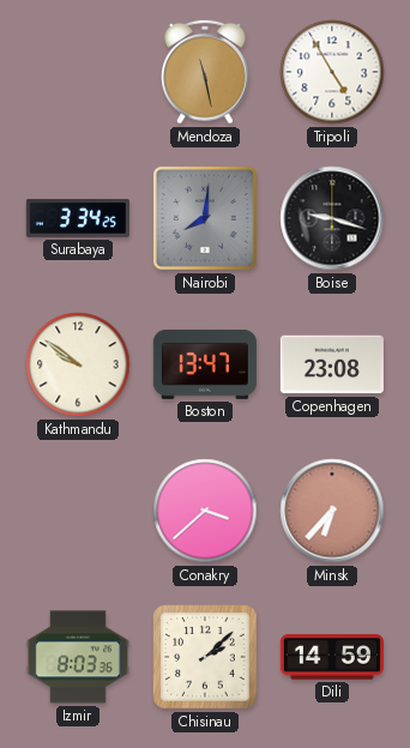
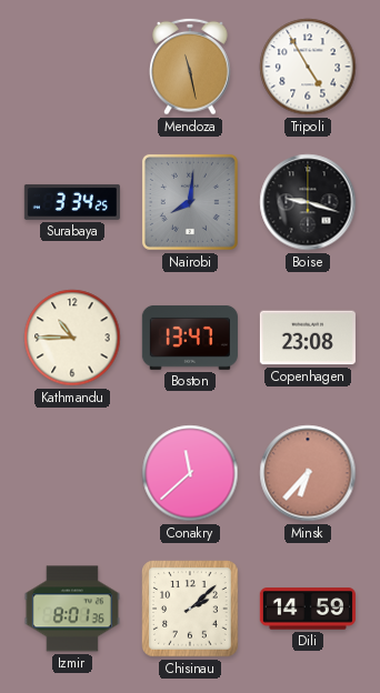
Kathmandu: 9:51 -> 10:45 (72, 338)
Conakry: 3:38 -> 11:38 (190, 473)
Izmir: 8:03 -> 8:01 (72, 609)
